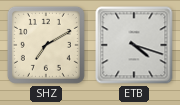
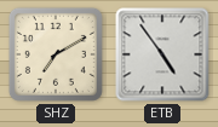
ETB: 4:18 -> 4:54 (162, 54)
